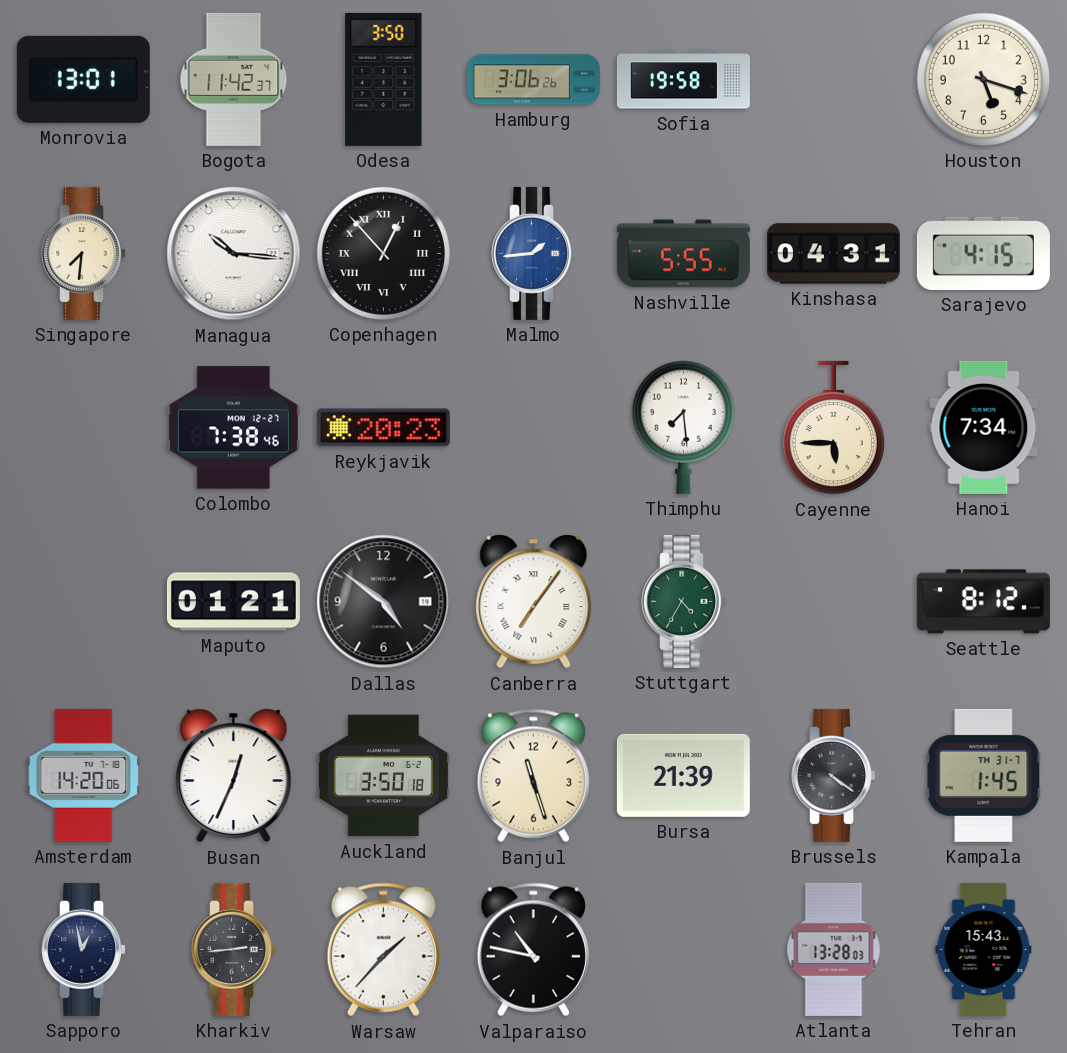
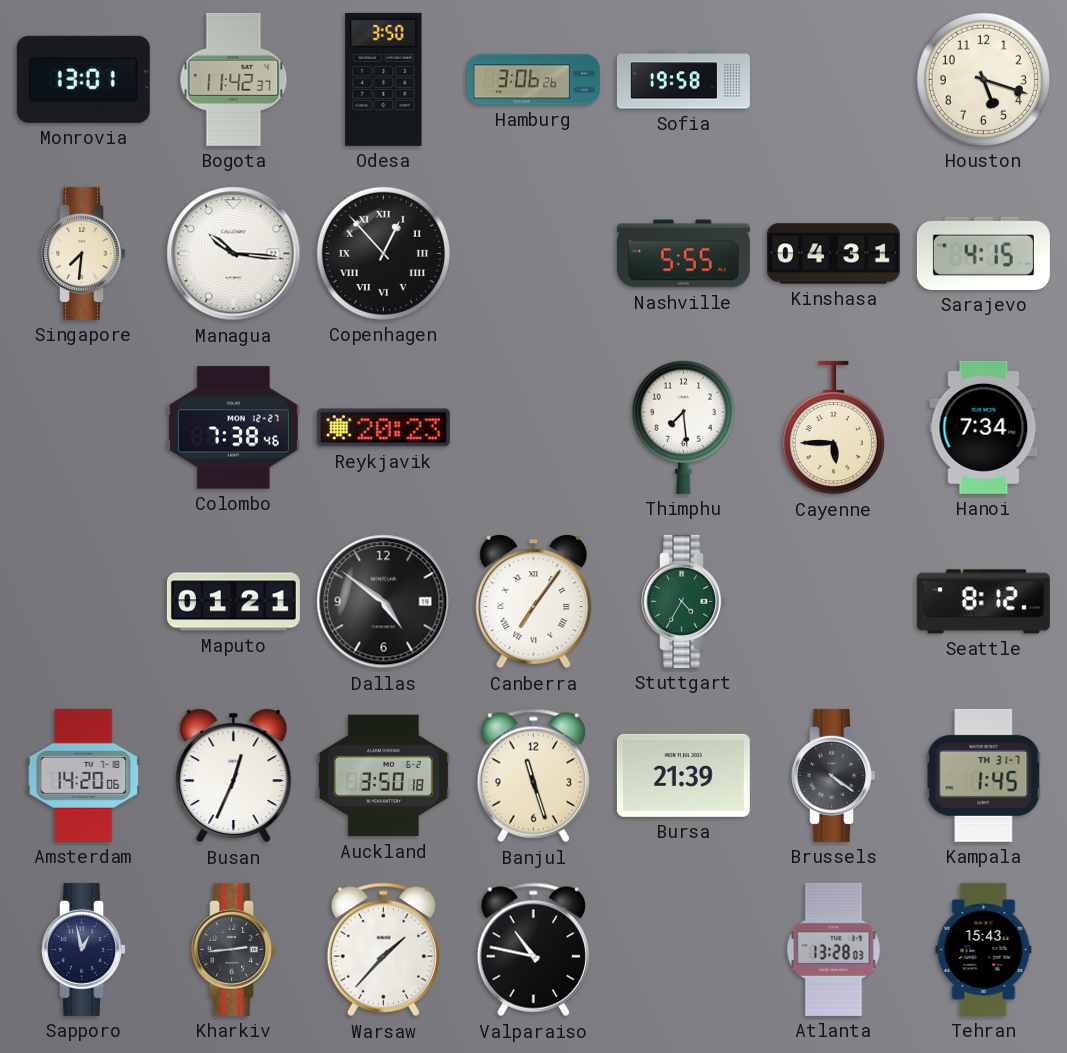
Malmo: 1:44 -> none (534, 253)
